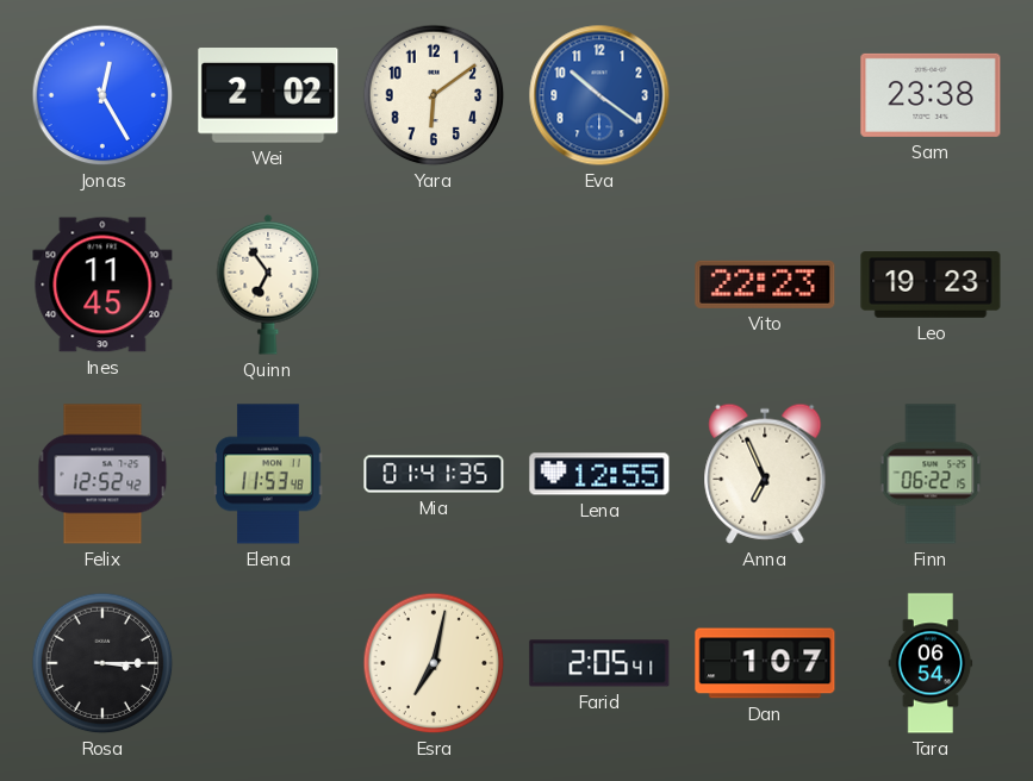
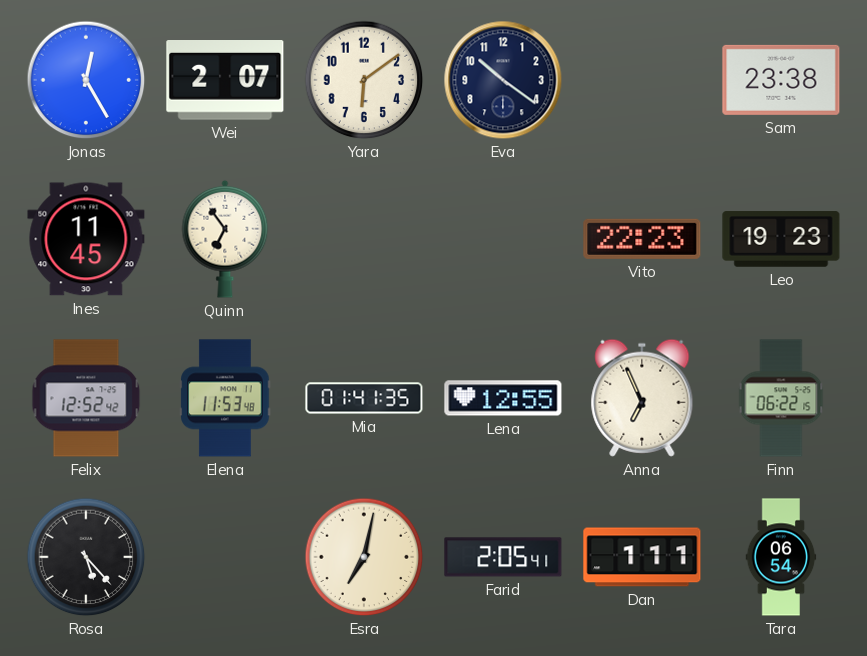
Wei: 2:02 -> 2:07 (225, 81)
Eva dial: blue -> navy (503, 80)
Rosa: 3:15 -> 5:23 (86, 557)
Dan: 1:07 -> 1:11 (642, 557)
